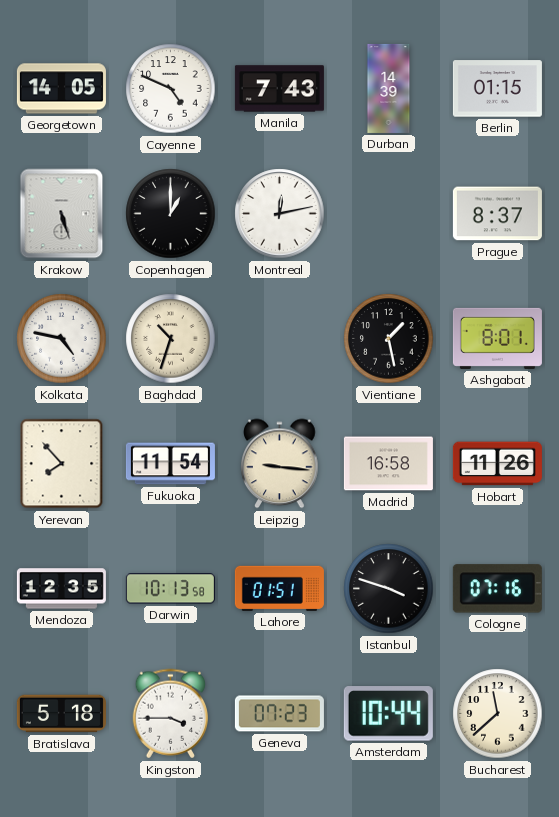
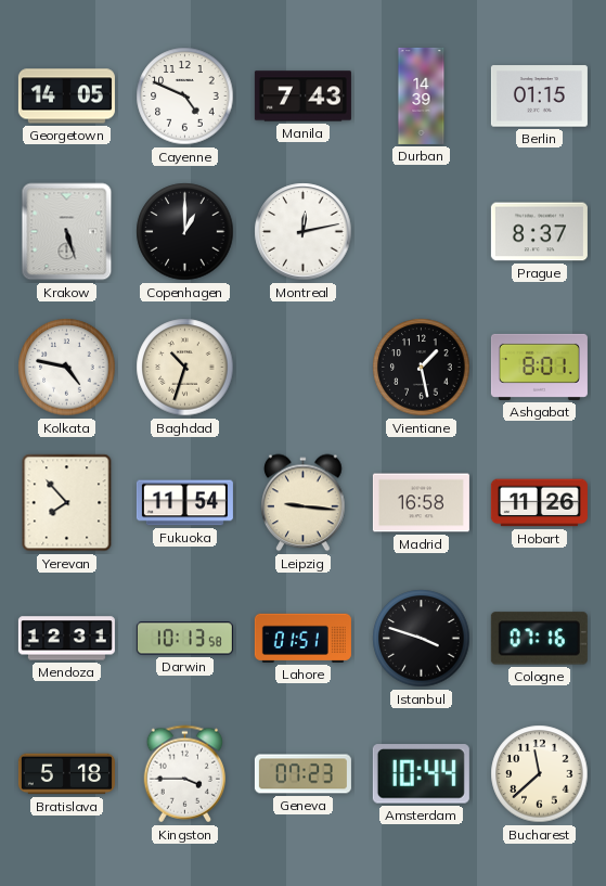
Mendoza: 12:35 -> 12:31 (66, 639)
